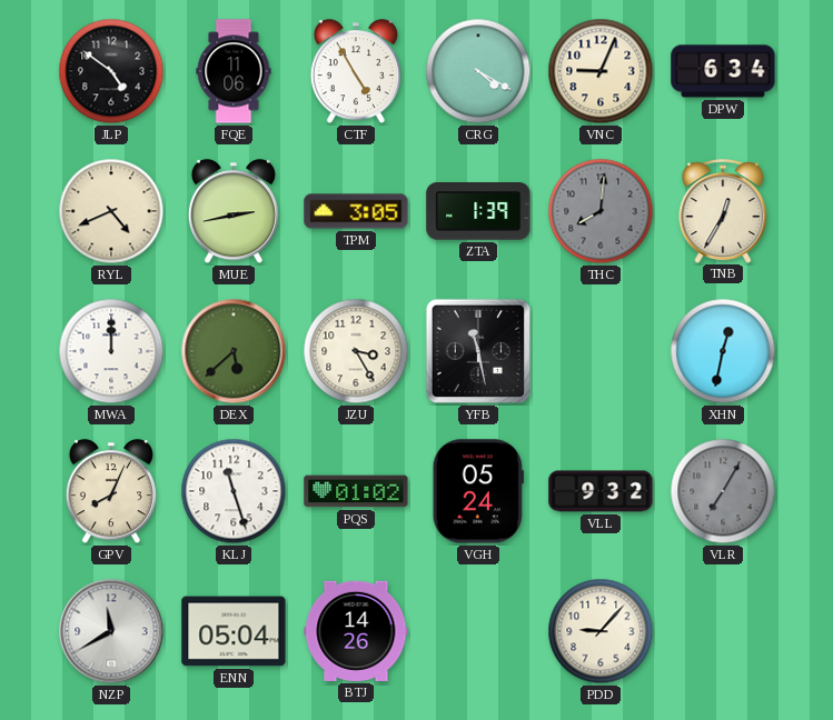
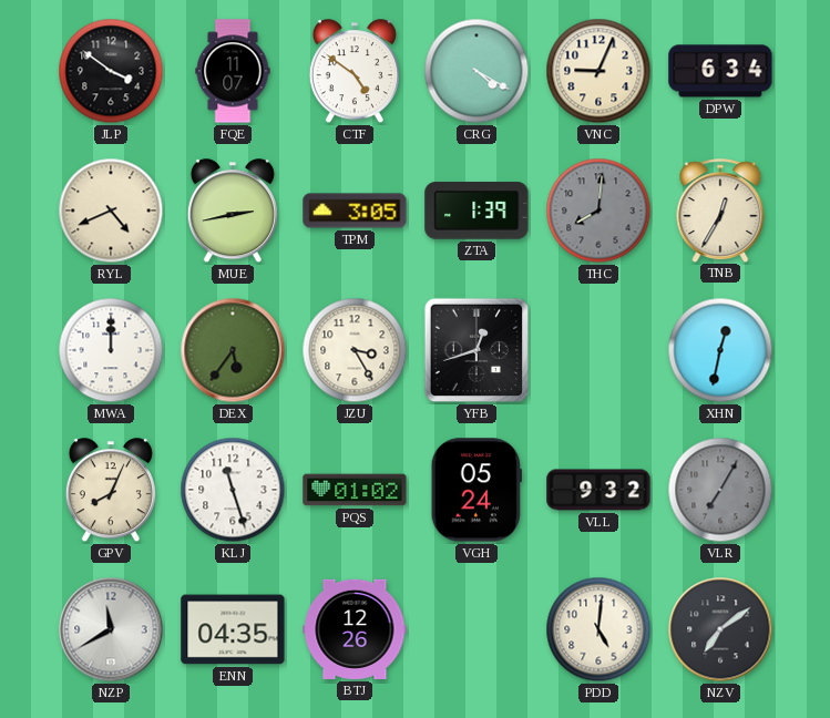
JLP: 4:51 -> 3:51 (111, 71)
FQE: 11:06 -> 11:07 (233, 71)
CTF: 4:55 -> 4:51 (355, 72)
DEX: 5:38 -> 5:36 (233, 350)
YFB: 11:28 -> 12:42 (477, 350)
ENN: 05:04 -> 04:35 (233, 629)
BTJ: 14:26 -> 12:26 (355, 629)
PDD: 9:07 -> 5:01 (598, 629)
NZV: none -> 7:09 (720, 629)
